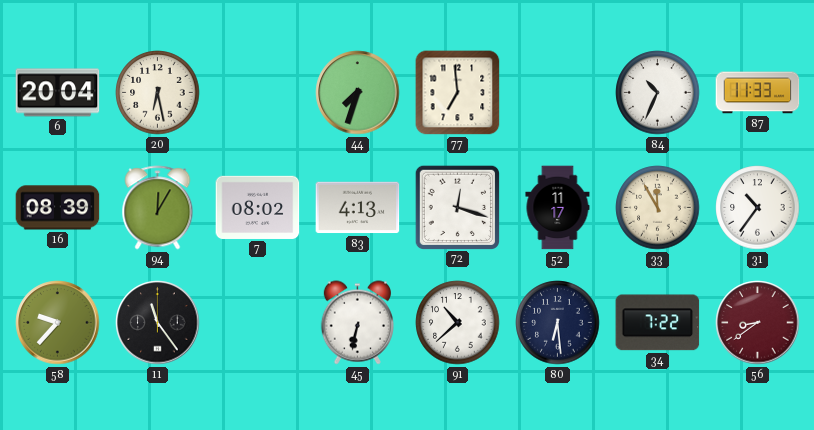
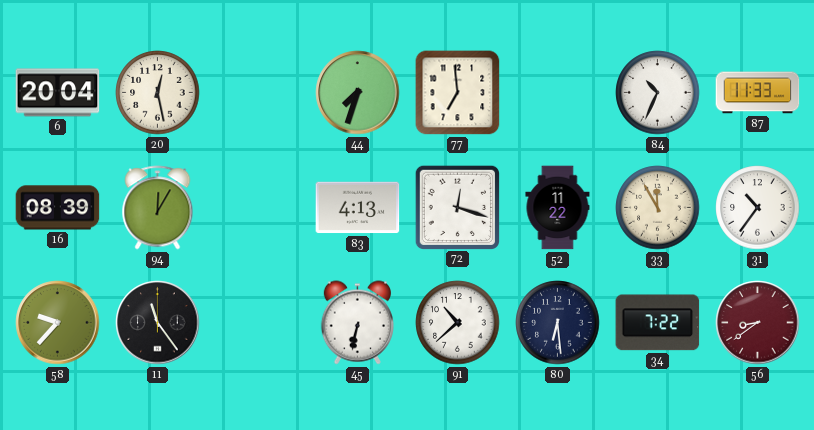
20: 6:28 -> 12:28 (158, 93)
7: 08:02 -> none (258, 207)
52: 11:17 -> 11:22 (558, 208)
